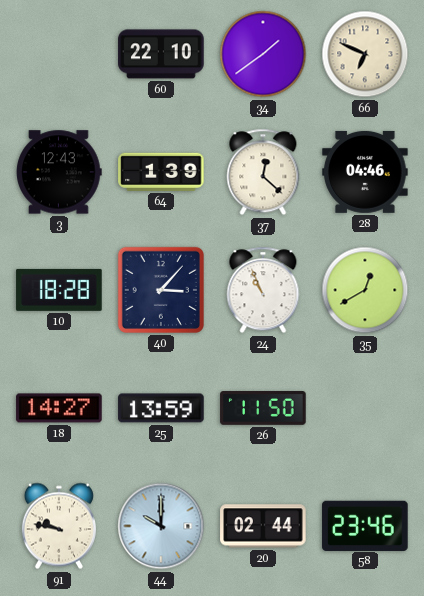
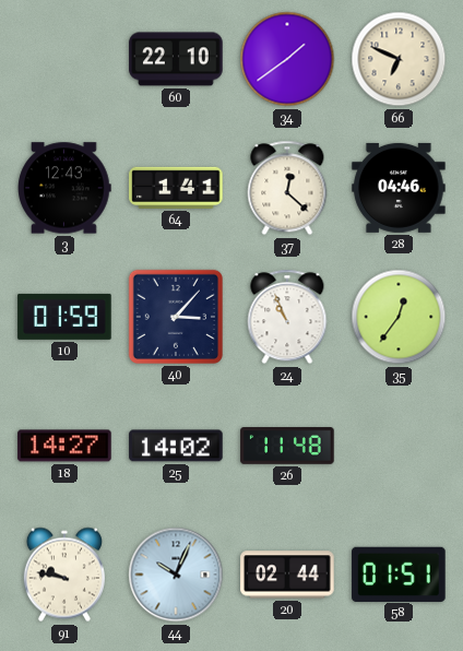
64: 1:39 -> 1:41 (176, 188)
10: 18:28 -> 01:59 (64, 317)
35: 12:40 -> 12:36 (399, 317)
25: 13:59 -> 14:02 (176, 446)
26: 11:50 -> 11:48 (287, 447)
44: 10:00 -> 10:04 (176, 575)
58: 23:46 -> 01:51 (399, 573)
